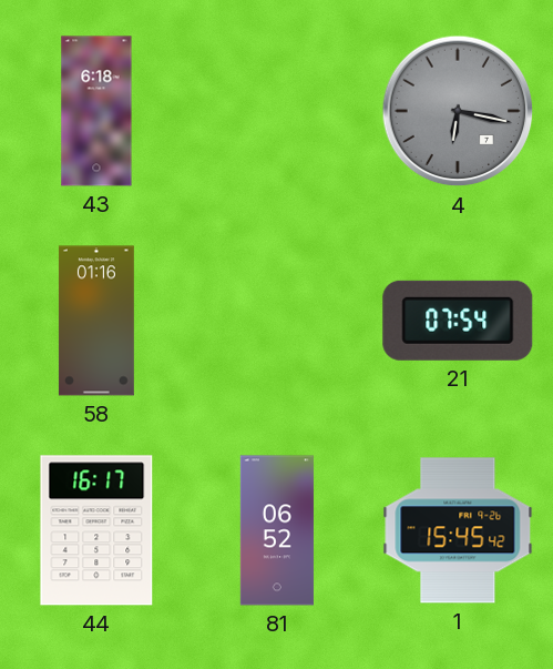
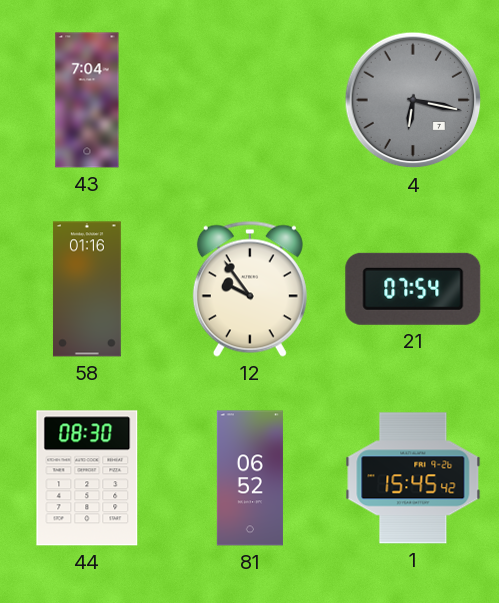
43: 6:18 -> 7:04 (87, 100)
12: none -> 9:54 (250, 289)
44: 16:17 -> 08:30 (87, 478)
